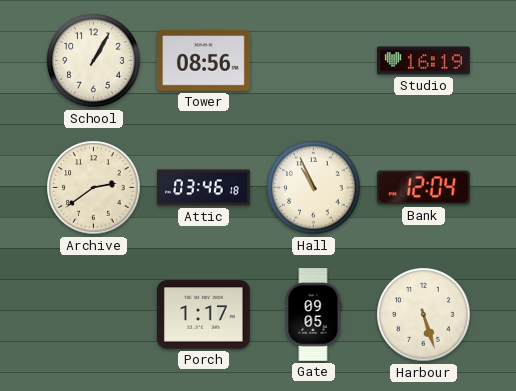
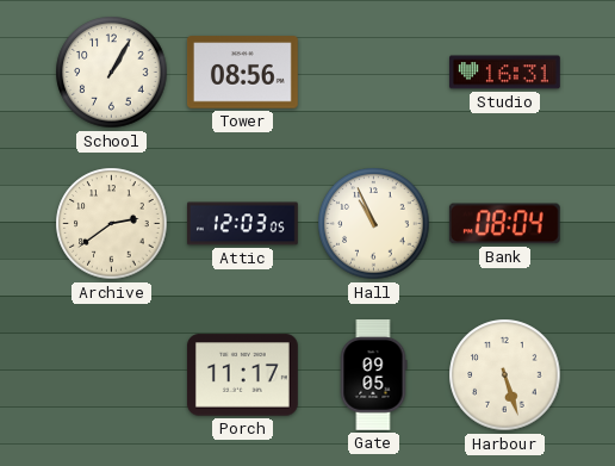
Studio: 16:19 -> 16:31 (504, 73)
Attic: 03:46 -> 12:03 (243, 224)
Bank: 12:04 -> 08:04 (504, 224)
Porch: 1:17 -> 11:17 (242, 375)
